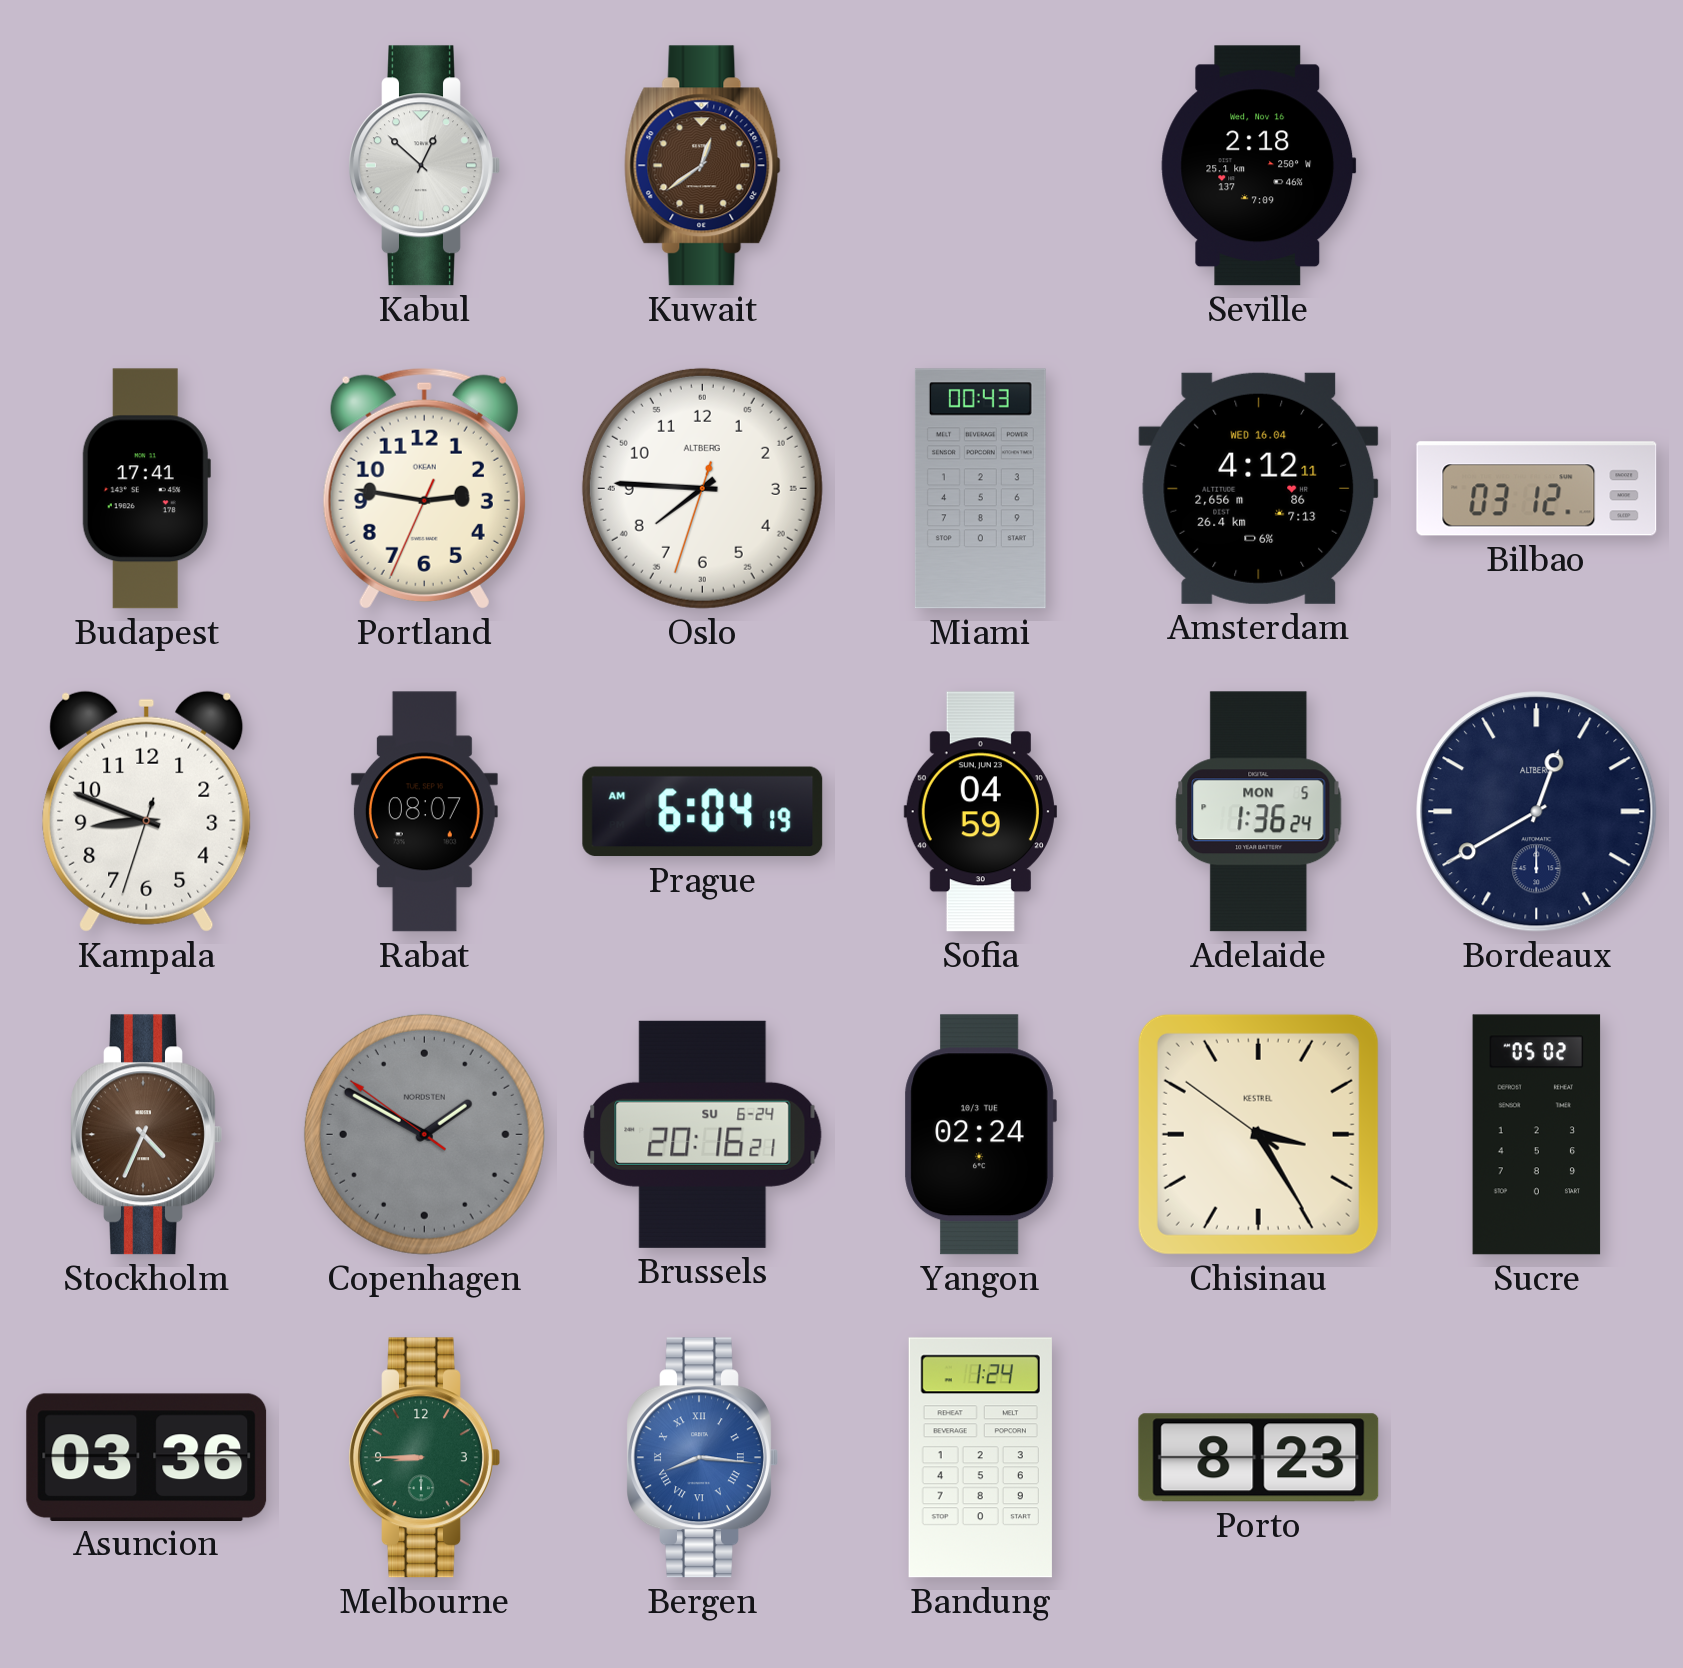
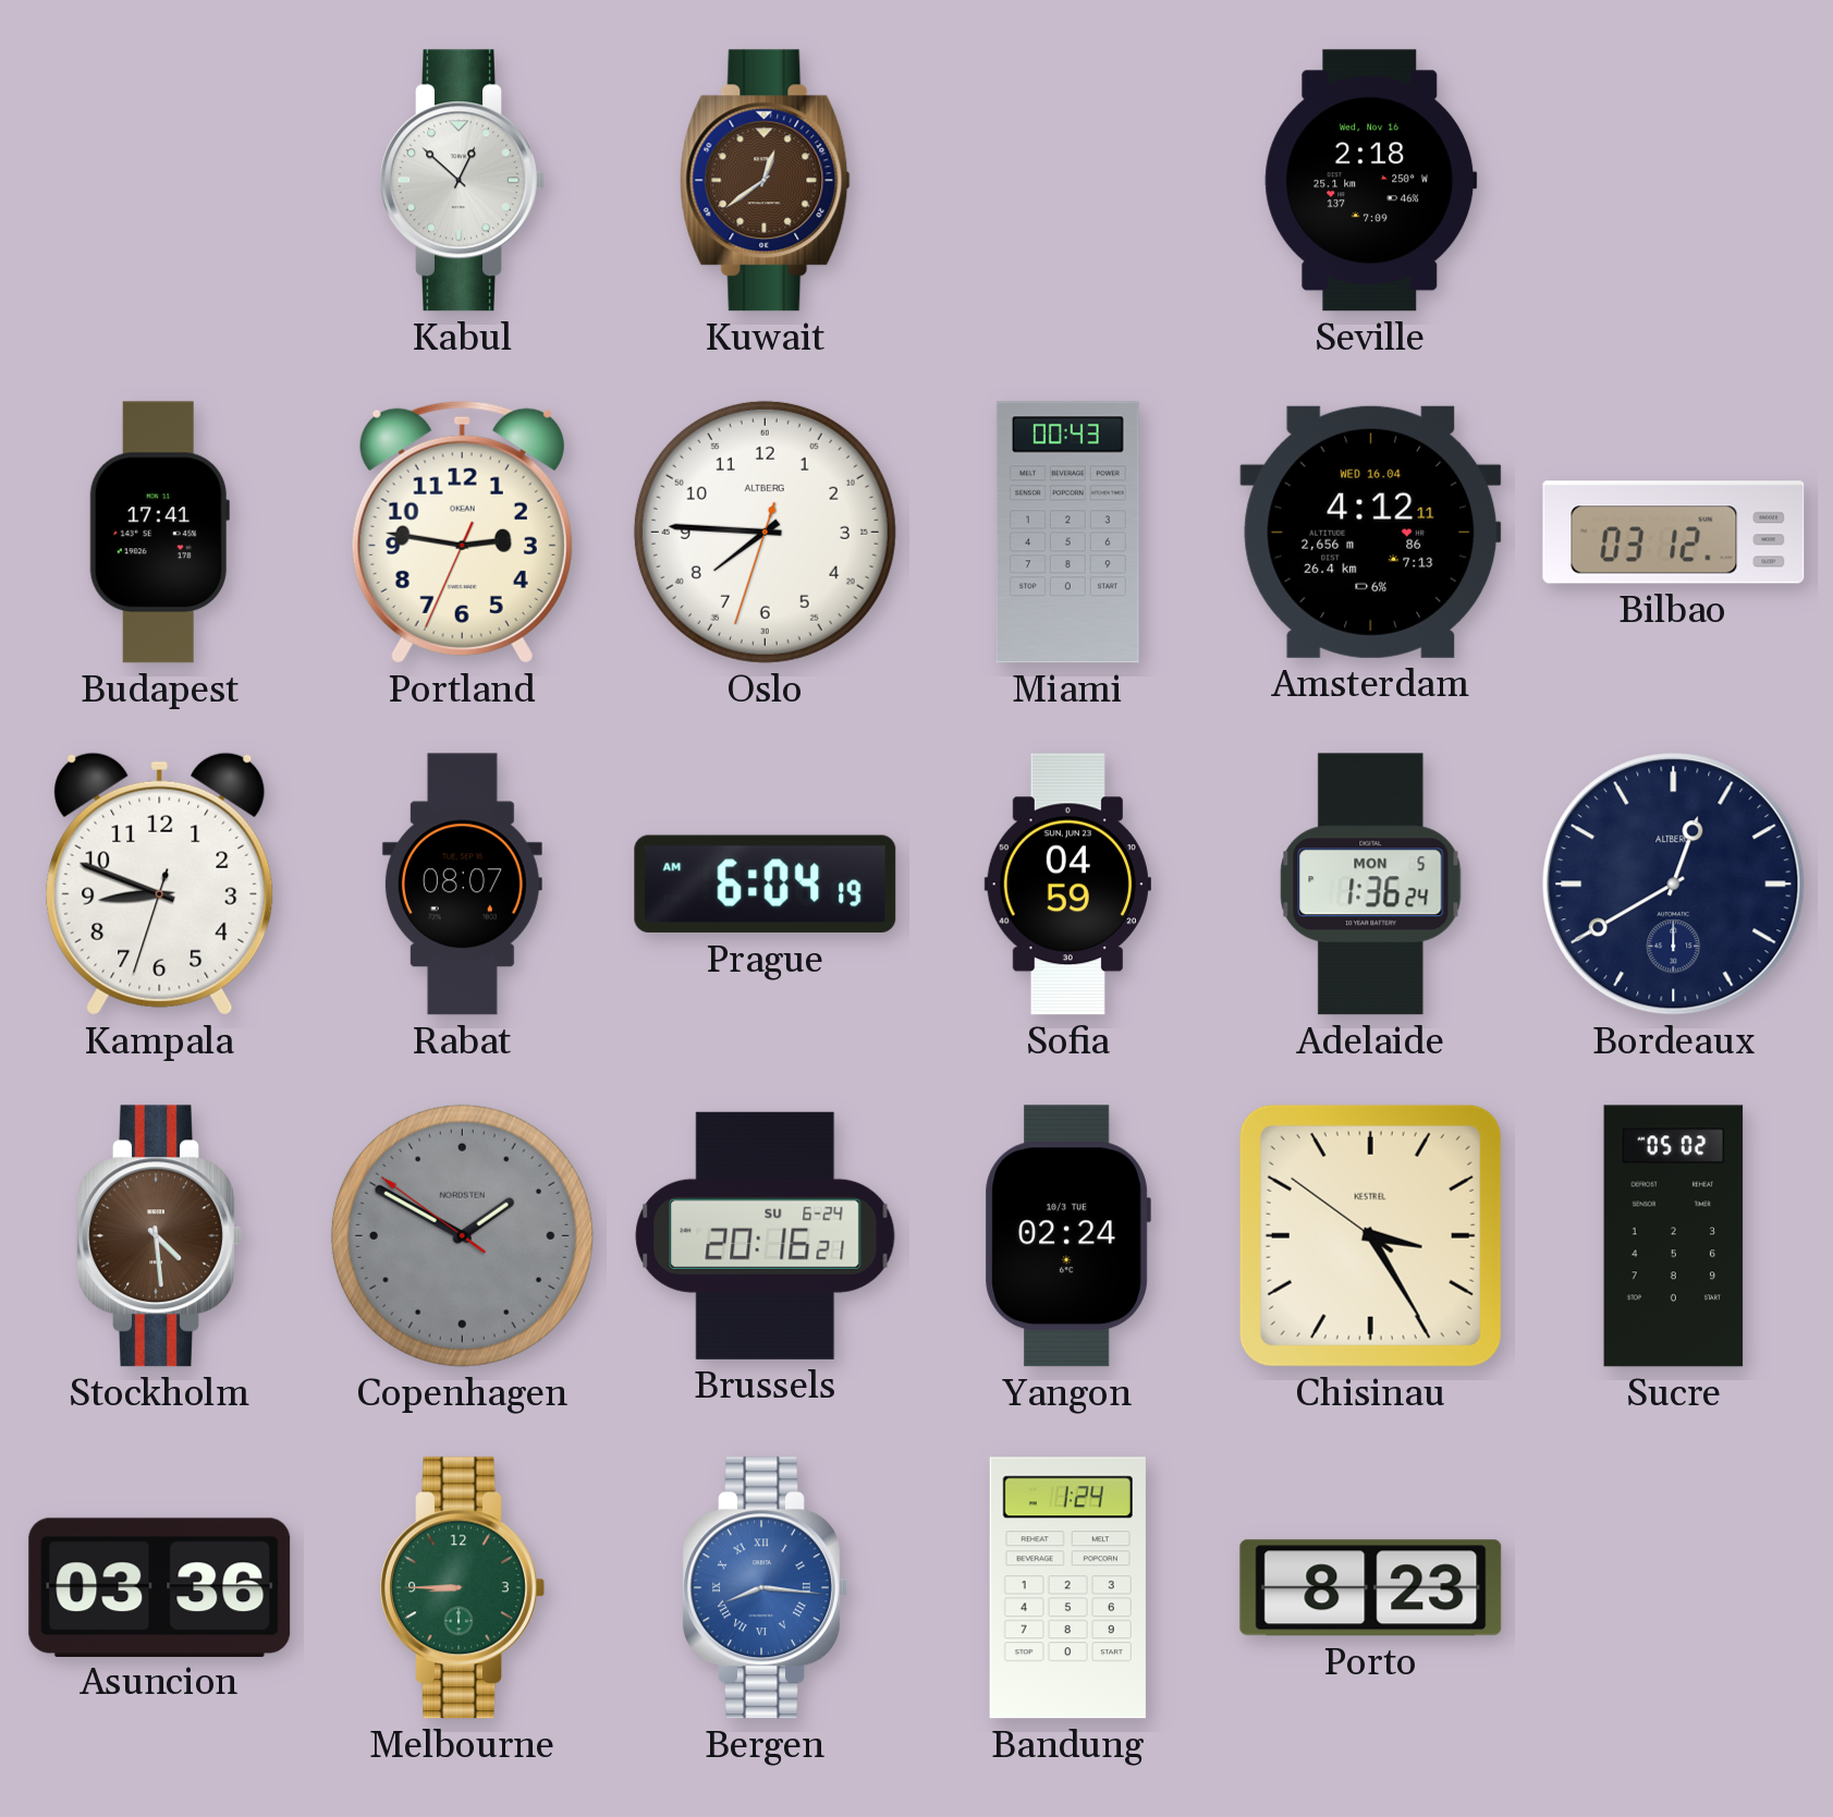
Stockholm: 4:34 -> 4:29 (159, 1236)
